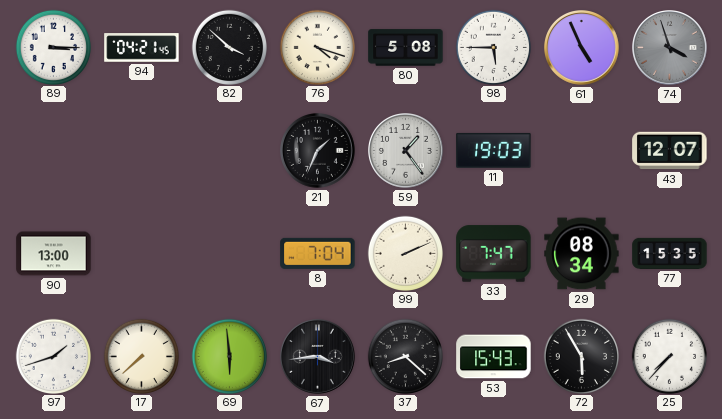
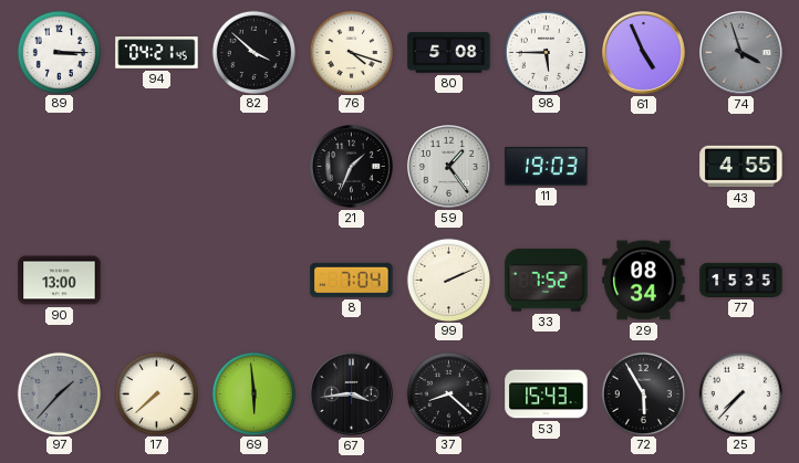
43: 12:07 -> 4:55 (741, 167)
33: 7:47 -> 7:52 (547, 281)
97: 1:42 -> 1:37 (59, 393)
97 dial: white -> grey (59, 393)
